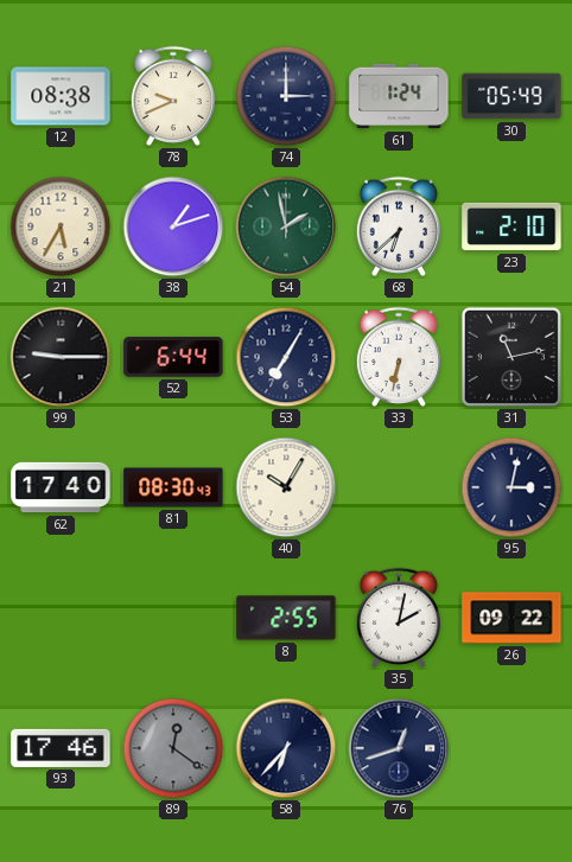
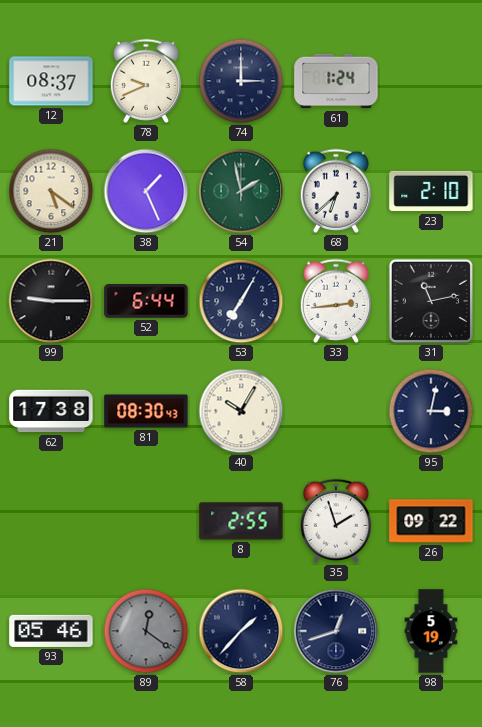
12: 08:38 -> 08:37 (51, 81)
30: 05:49 -> none (511, 96)
21: 5:35 -> 5:21 (51, 191)
38: 1:12 -> 1:26 (146, 191)
33: 6:32 -> 2:44 (335, 301)
62: 17:40 -> 17:38 (51, 411)
35: 2:02 -> 1:57 (335, 521)
93: 17:46 -> 05:46 (51, 631)
58: 6:37 -> 1:37 (241, 631)
98: none -> 5:19 (431, 631)
